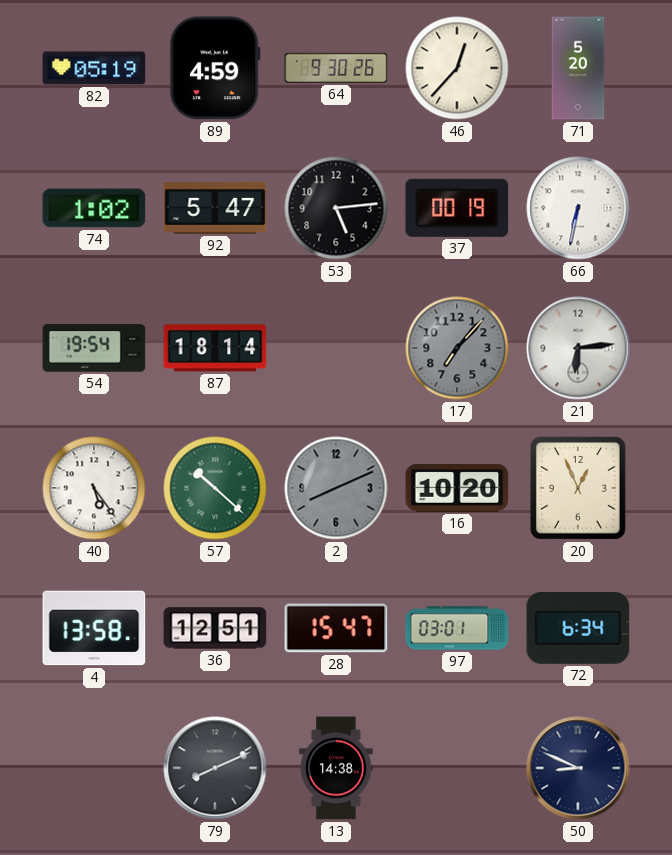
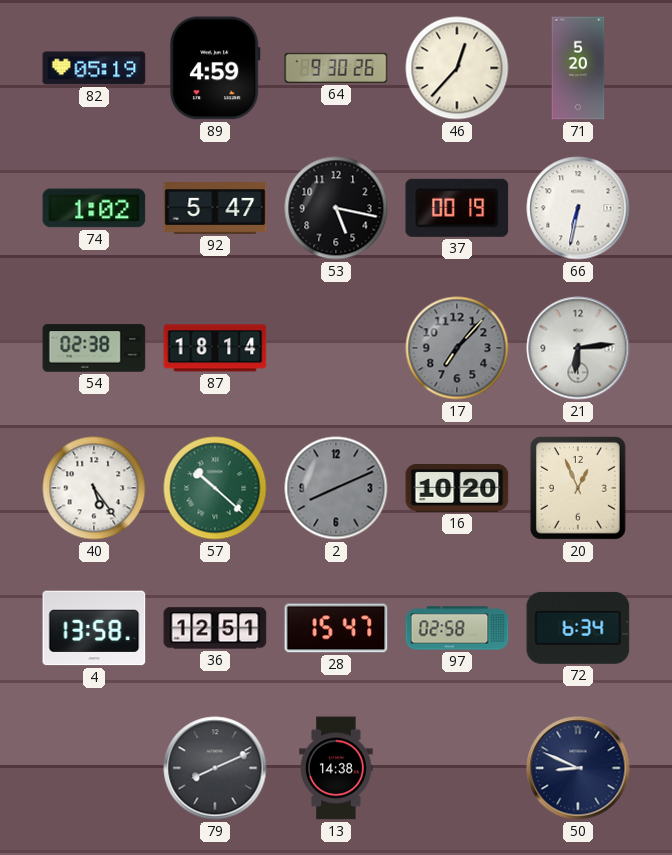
53: 5:14 -> 5:17 (336, 208)
54: 19:54 -> 02:38 (94, 348)
97: 03:01 -> 02:58 (457, 628)
